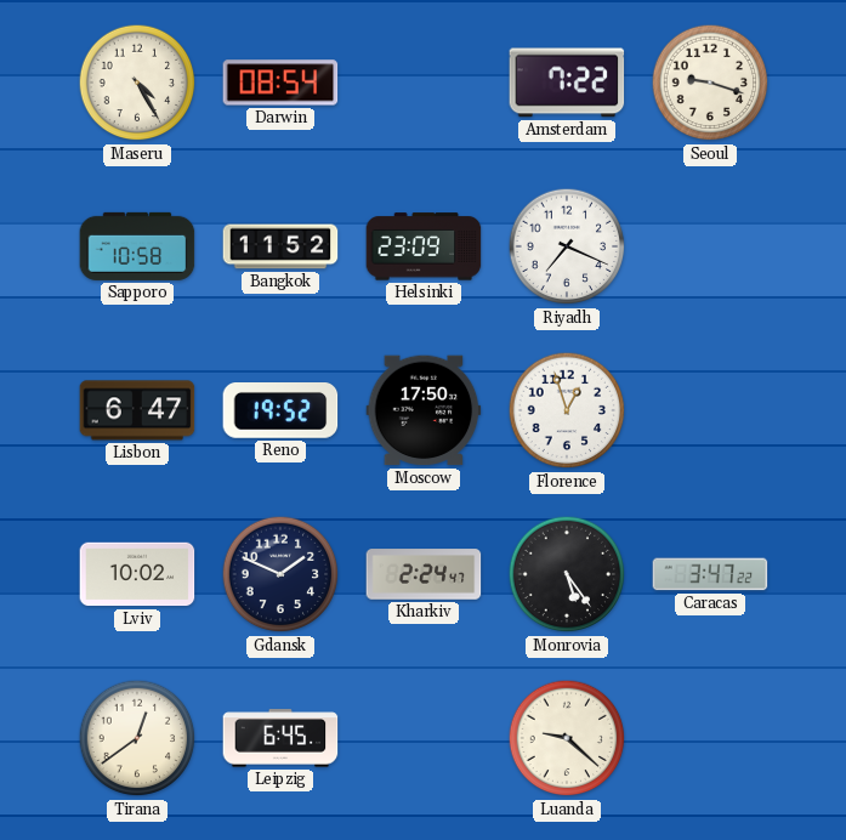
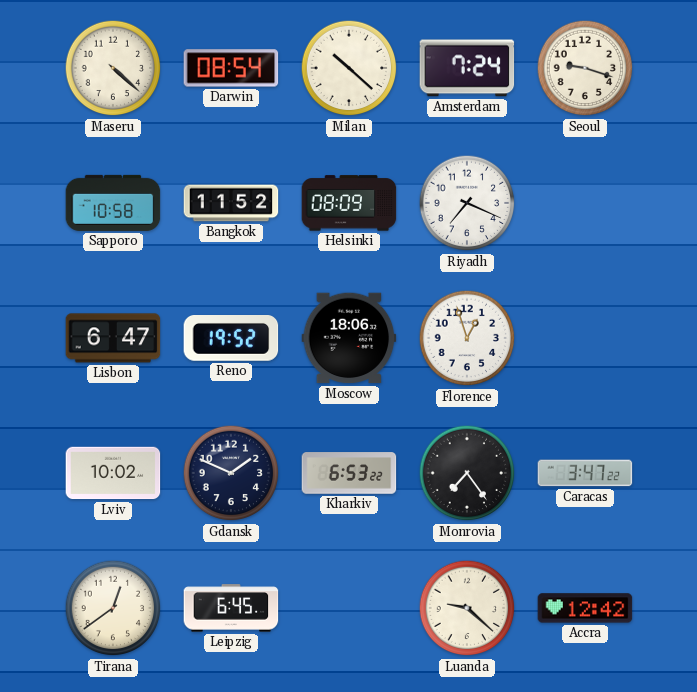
Maseru: 4:25 -> 4:22 (113, 68)
Milan: none -> 10:22 (349, 68)
Amsterdam: 7:22 -> 7:24 (467, 68)
Helsinki: 23:09 -> 08:09 (349, 203)
Moscow: 17:50 -> 18:06 (349, 338)
Kharkiv: 2:24 -> 6:53 (349, 473)
Monrovia: 5:24 -> 7:24 (467, 473)
Accra: none -> 12:42 (585, 608)
